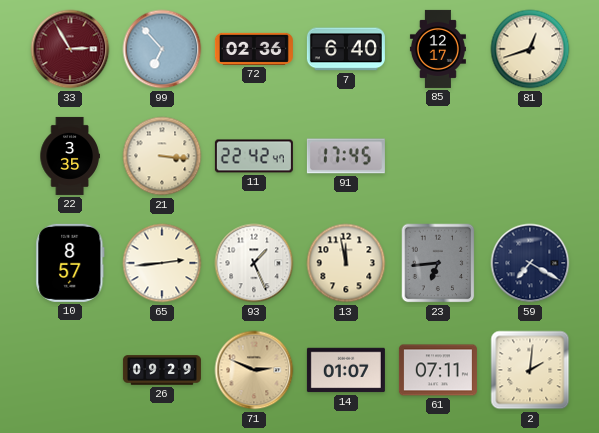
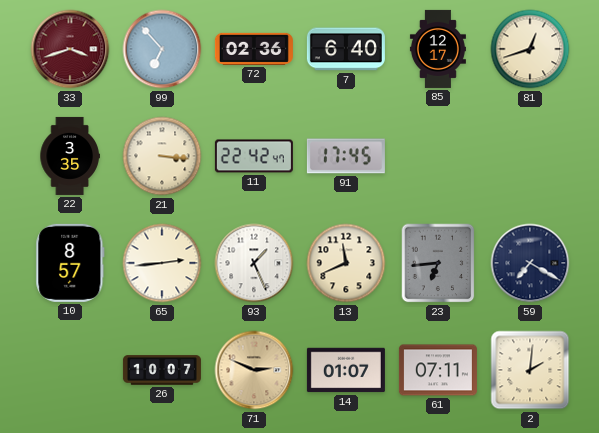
33: 2:55 -> 3:42 (70, 49)
13: 11:58 -> 11:41 (346, 263)
26: 09:29 -> 10:07 (162, 370)
